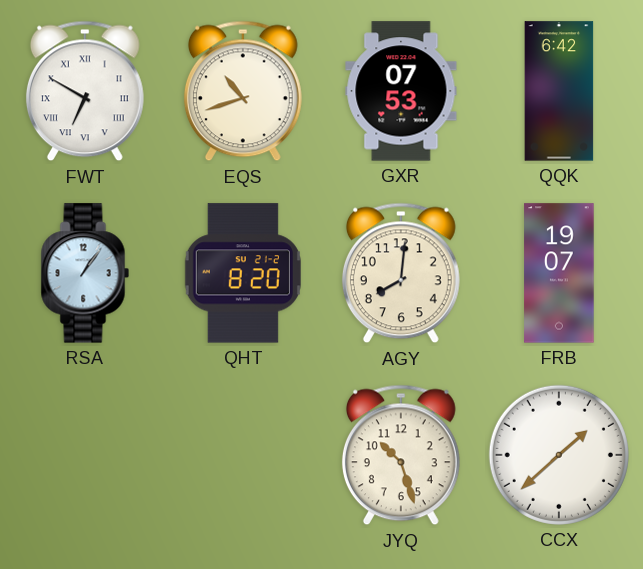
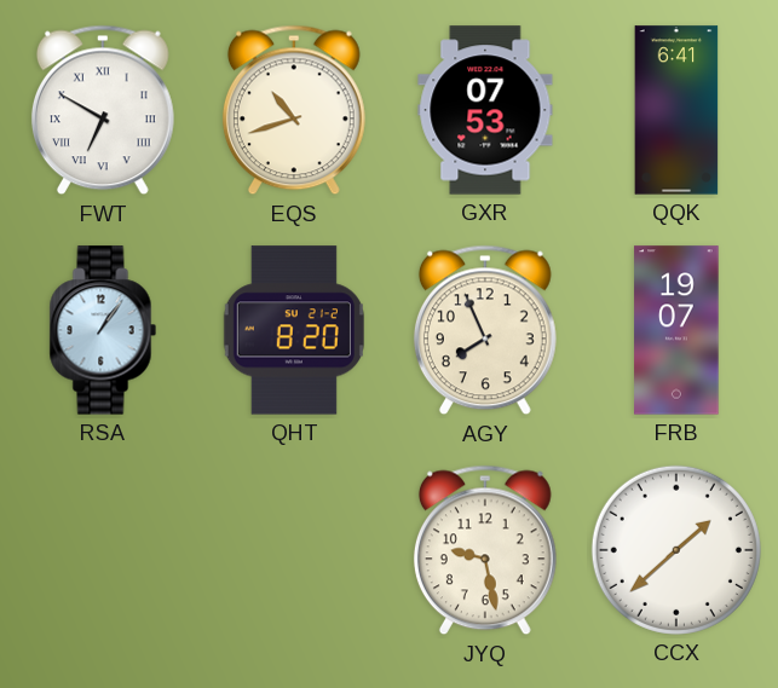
QQK: 6:42 -> 6:41 (676, 110)
AGY: 8:01 -> 7:56 (485, 330)
JYQ: 10:27 -> 9:28 (485, 550)
